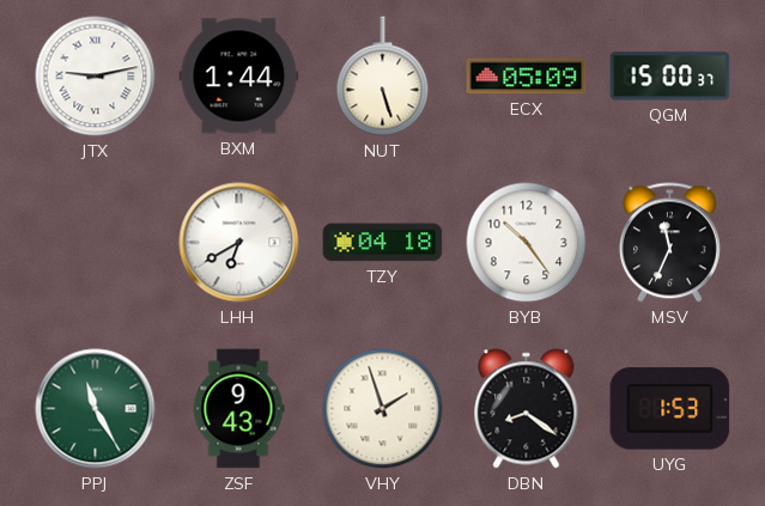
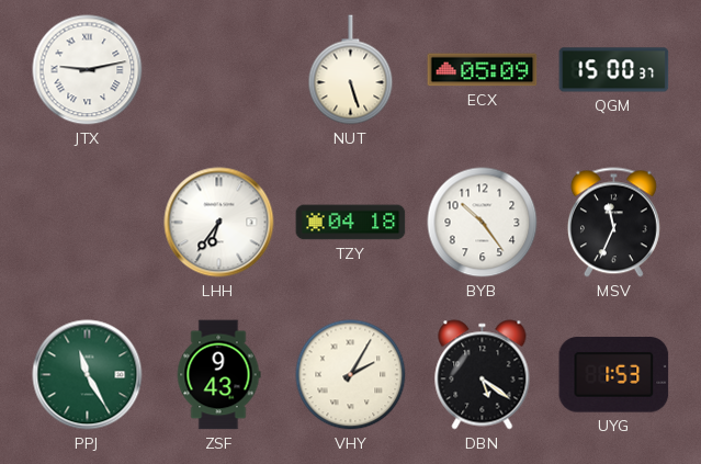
BXM: 1:44 -> none (239, 77)
LHH: 6:40 -> 6:36 (219, 223)
VHY: 1:57 -> 2:05 (351, 375)
DBN: 8:21 -> 5:21 (483, 375)
